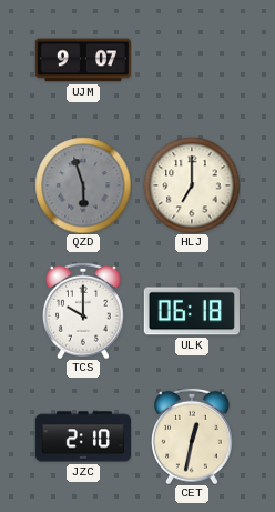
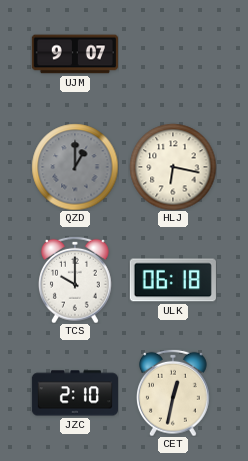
QZD: 5:57 -> 1:00 (75, 167)
HLJ: 7:00 -> 6:17 (173, 167)
